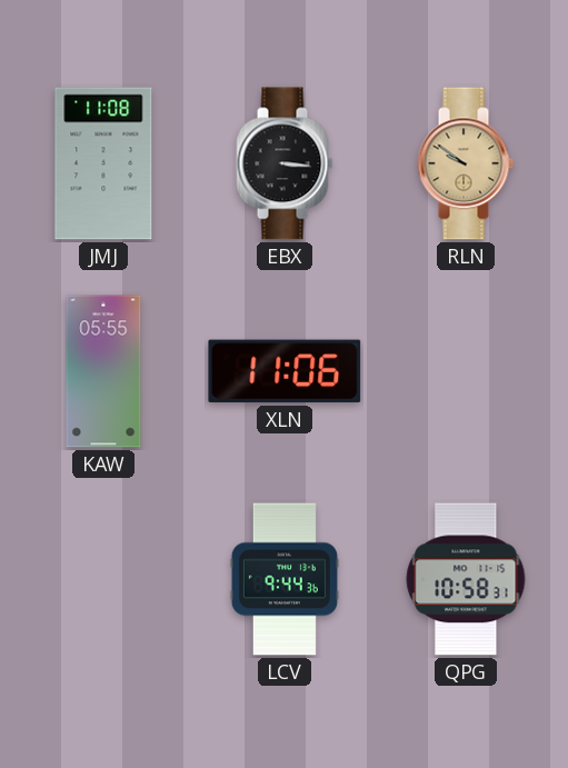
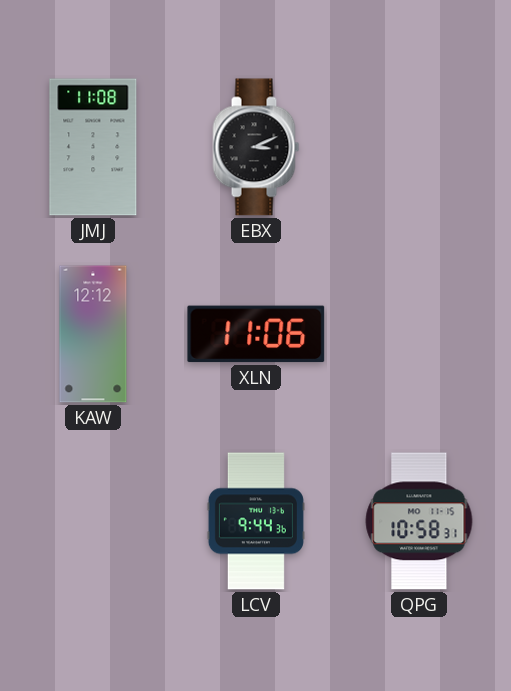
EBX: 3:16 -> 3:11 (256, 147)
RLN: 9:51 -> none (466, 163)
KAW: 05:55 -> 12:12 (93, 334)
